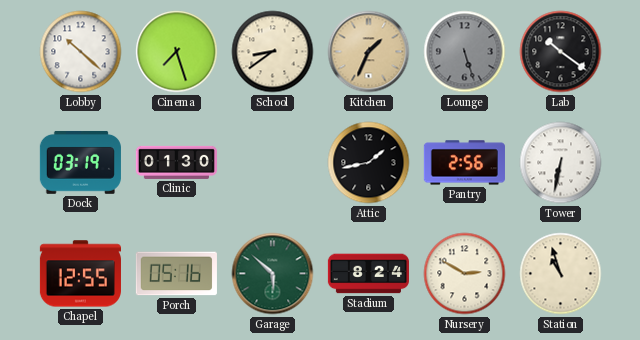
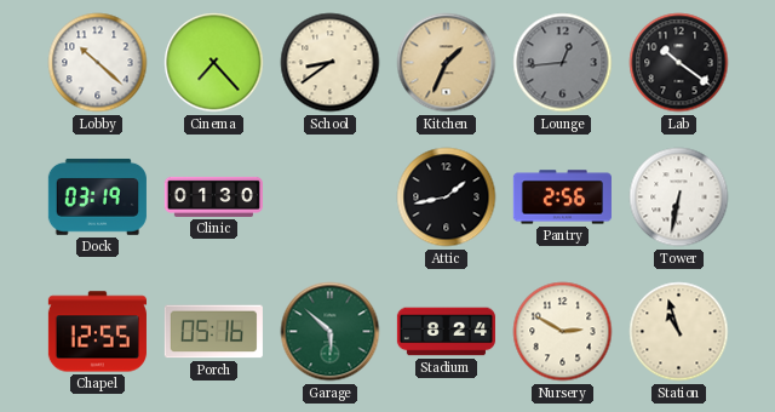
Cinema: 7:27 -> 7:23 (214, 63)
Lounge: 5:27 -> 12:44 (563, 63)
